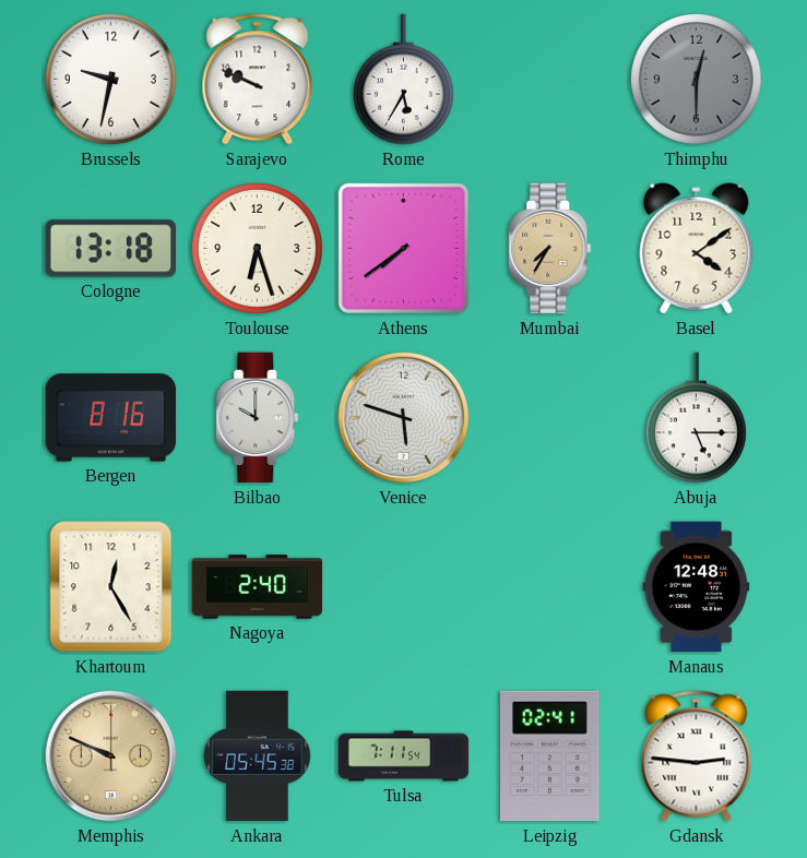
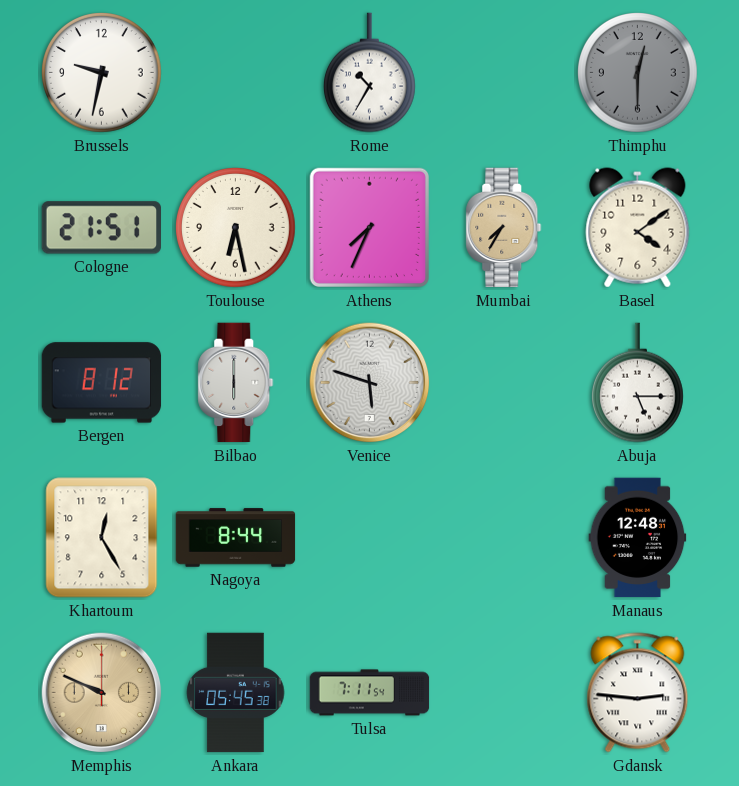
Sarajevo: 9:49 -> none (258, 80)
Rome: 5:35 -> 10:35 (369, 73)
Cologne: 13:18 -> 21:51 (102, 228)
Toulouse: 6:27 -> 6:28 (236, 228)
Athens: 7:39 -> 7:34 (369, 227)
Bergen: 8:16 -> 8:12 (102, 383)
Bilbao: 10:00 -> 6:00 (236, 383)
Nagoya: 2:40 -> 8:44 (236, 538)
Leipzig: 02:41 -> none (550, 756)
